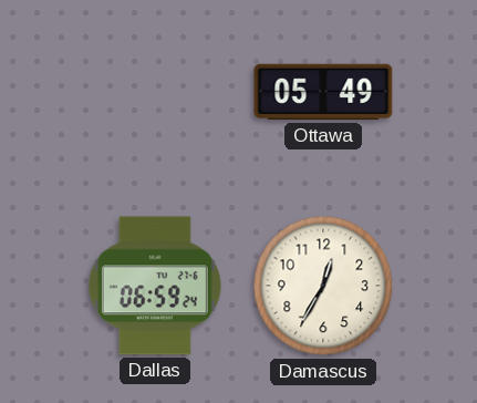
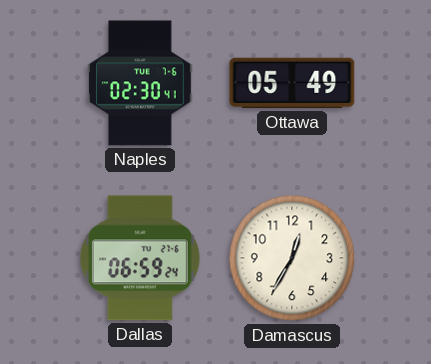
Naples: none -> 02:30 (140, 83)
